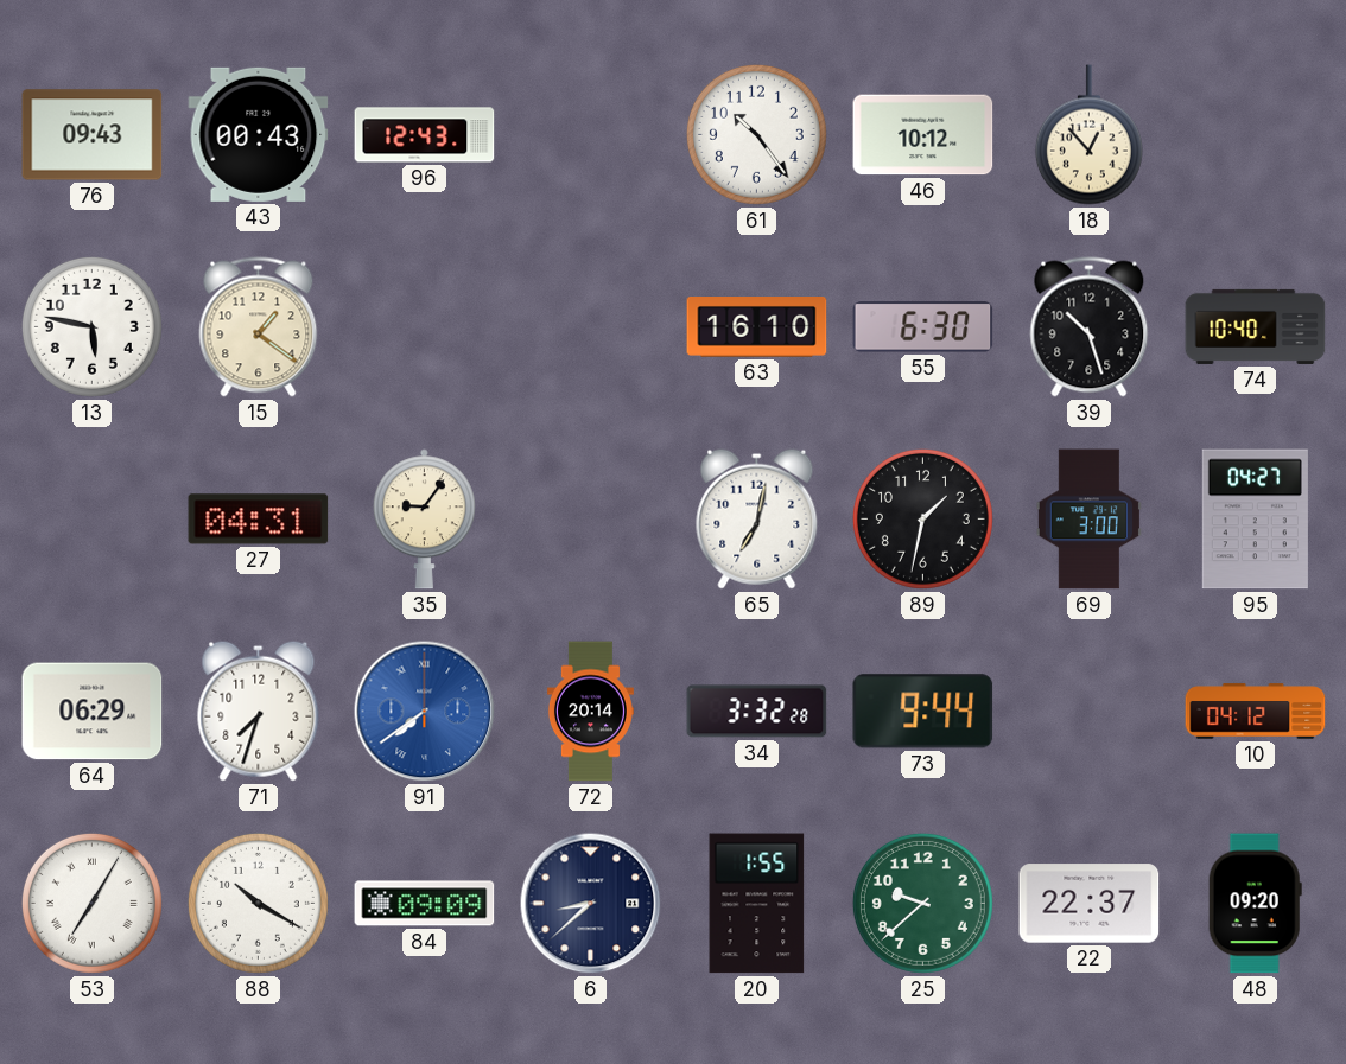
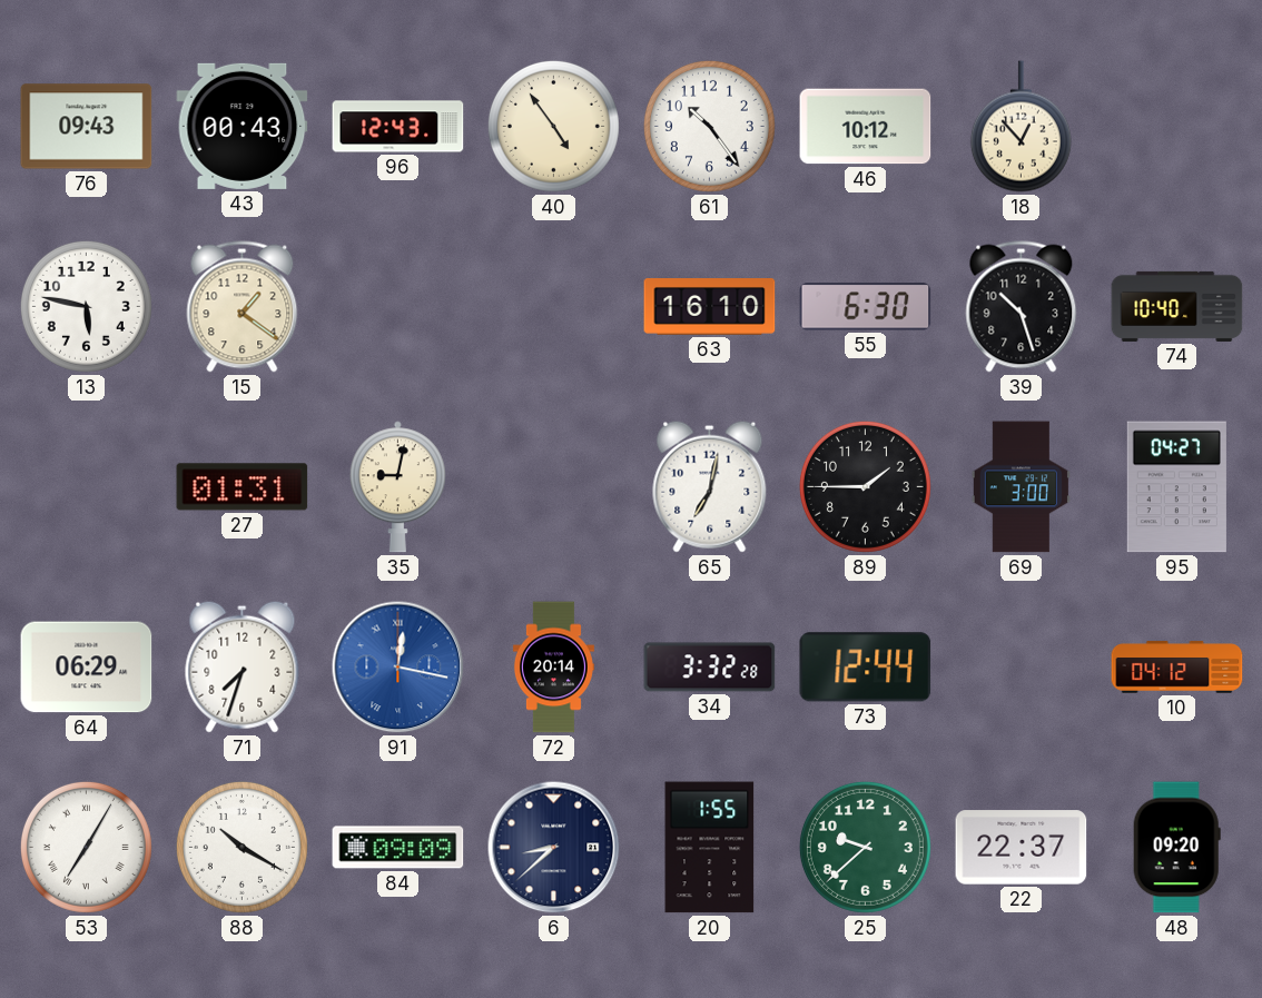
40: none -> 4:54 (553, 126)
27: 04:31 -> 01:31 (243, 487)
35: 9:06 -> 9:02 (397, 487)
89: 1:32 -> 1:45 (865, 486)
91: 7:39 -> 12:17 (398, 668)
73: 9:44 -> 12:44 (866, 668)
